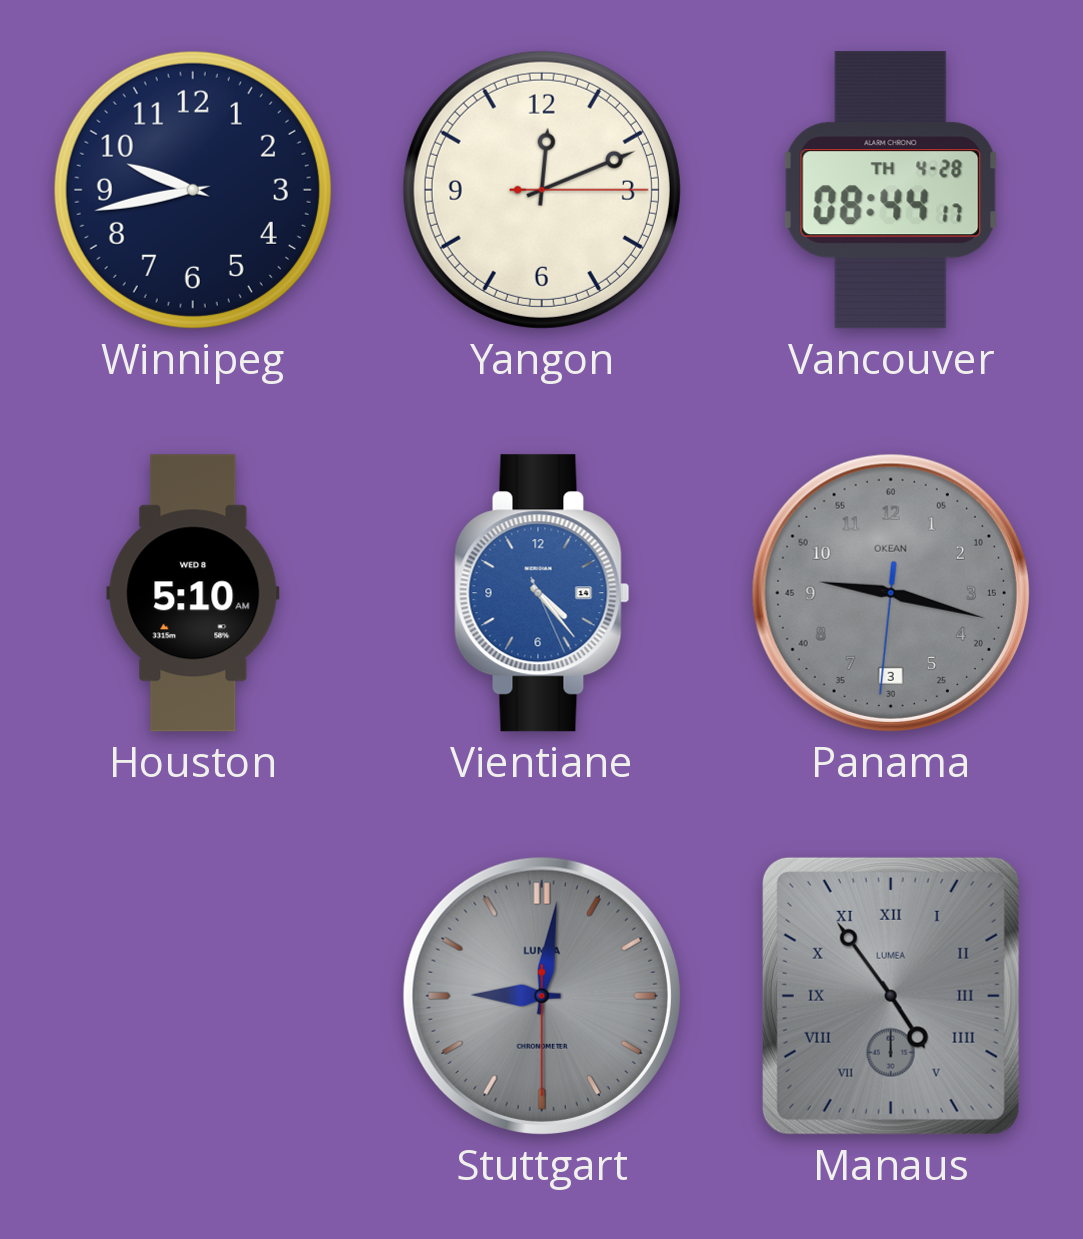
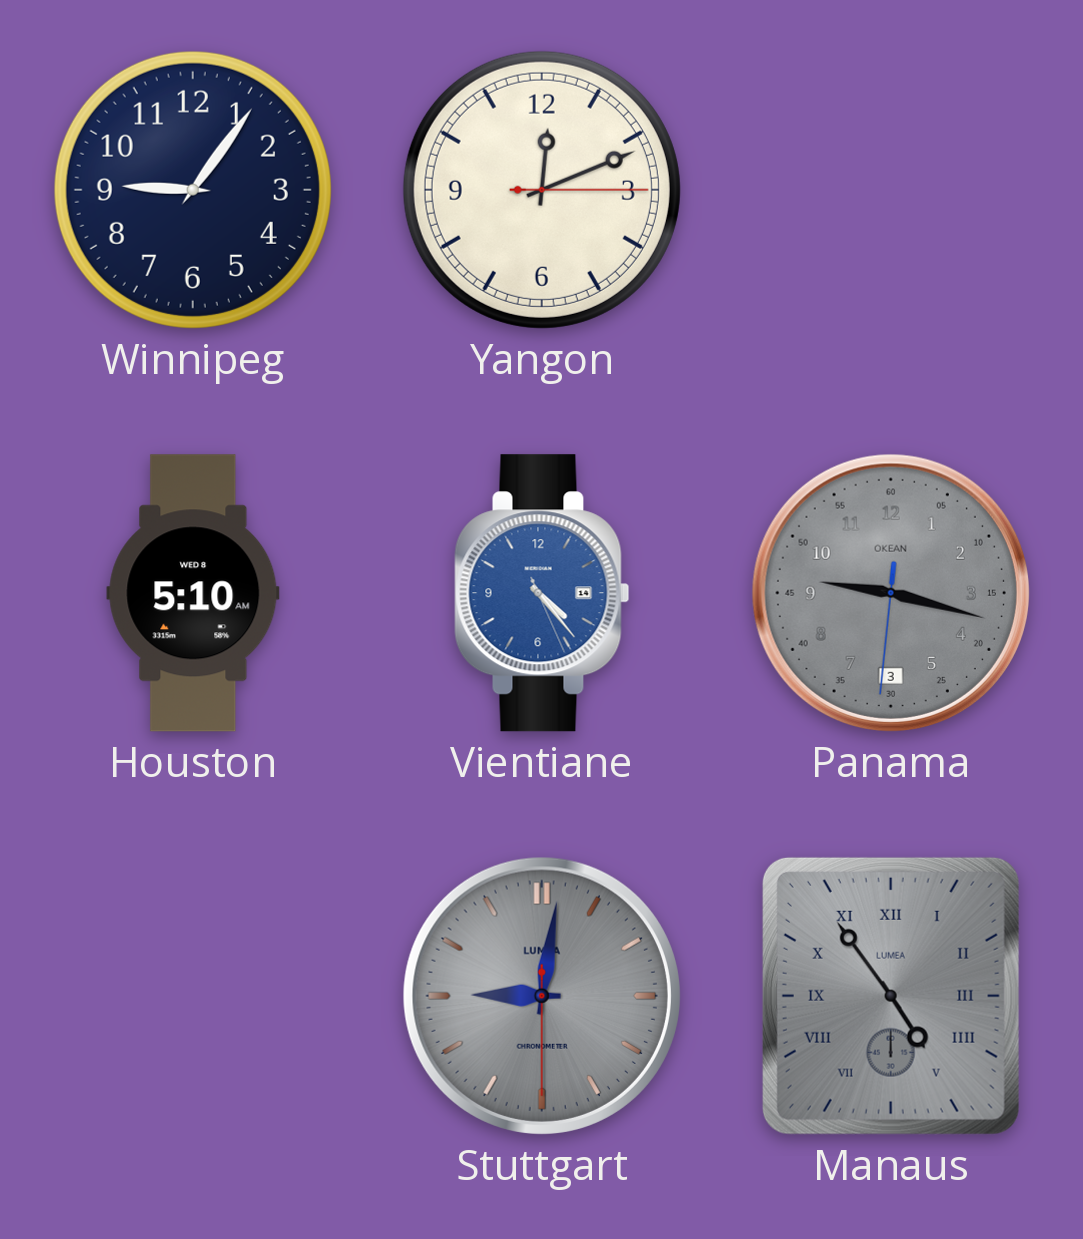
Winnipeg: 9:43 -> 9:06 (193, 190)
Vancouver: 08:44 -> none (891, 190)
